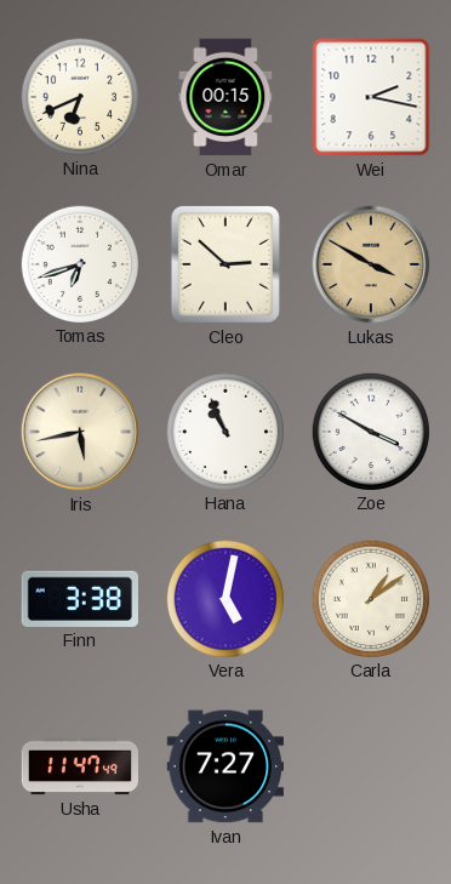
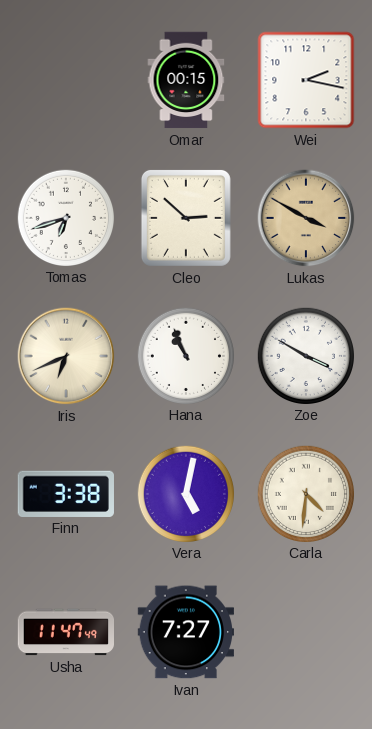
Nina: 6:41 -> none (79, 96)
Iris: 5:43 -> 6:41 (66, 356)
Carla: 1:09 -> 4:31 (305, 493)
